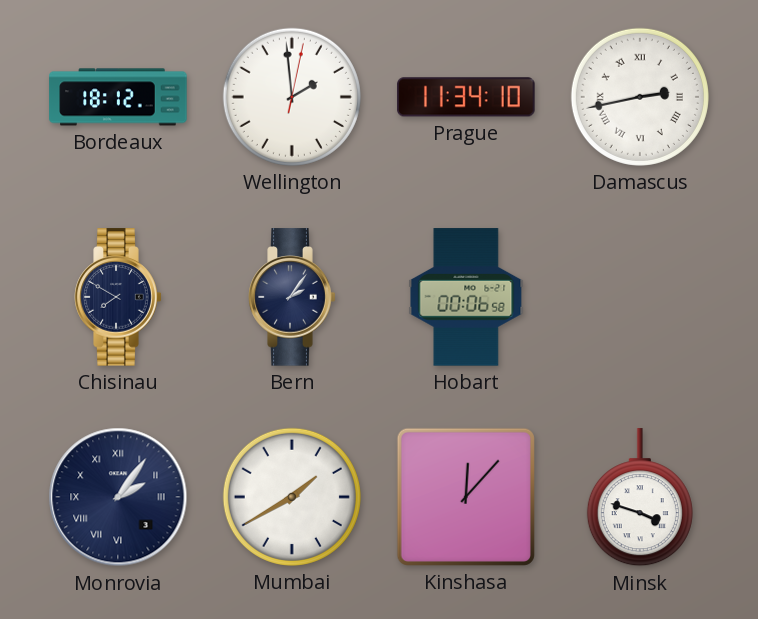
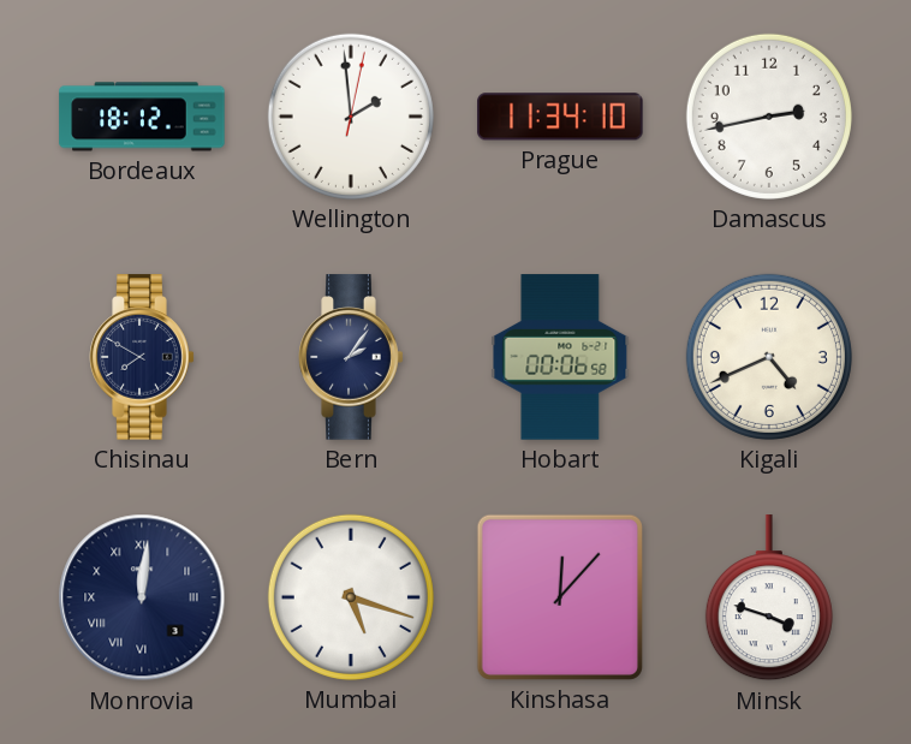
Damascus numerals: Roman -> Arabic (769, 117)
Kigali: none -> 4:41 (769, 357)
Monrovia: 2:06 -> 12:01 (142, 597)
Mumbai: 1:40 -> 5:18 (351, 597)
